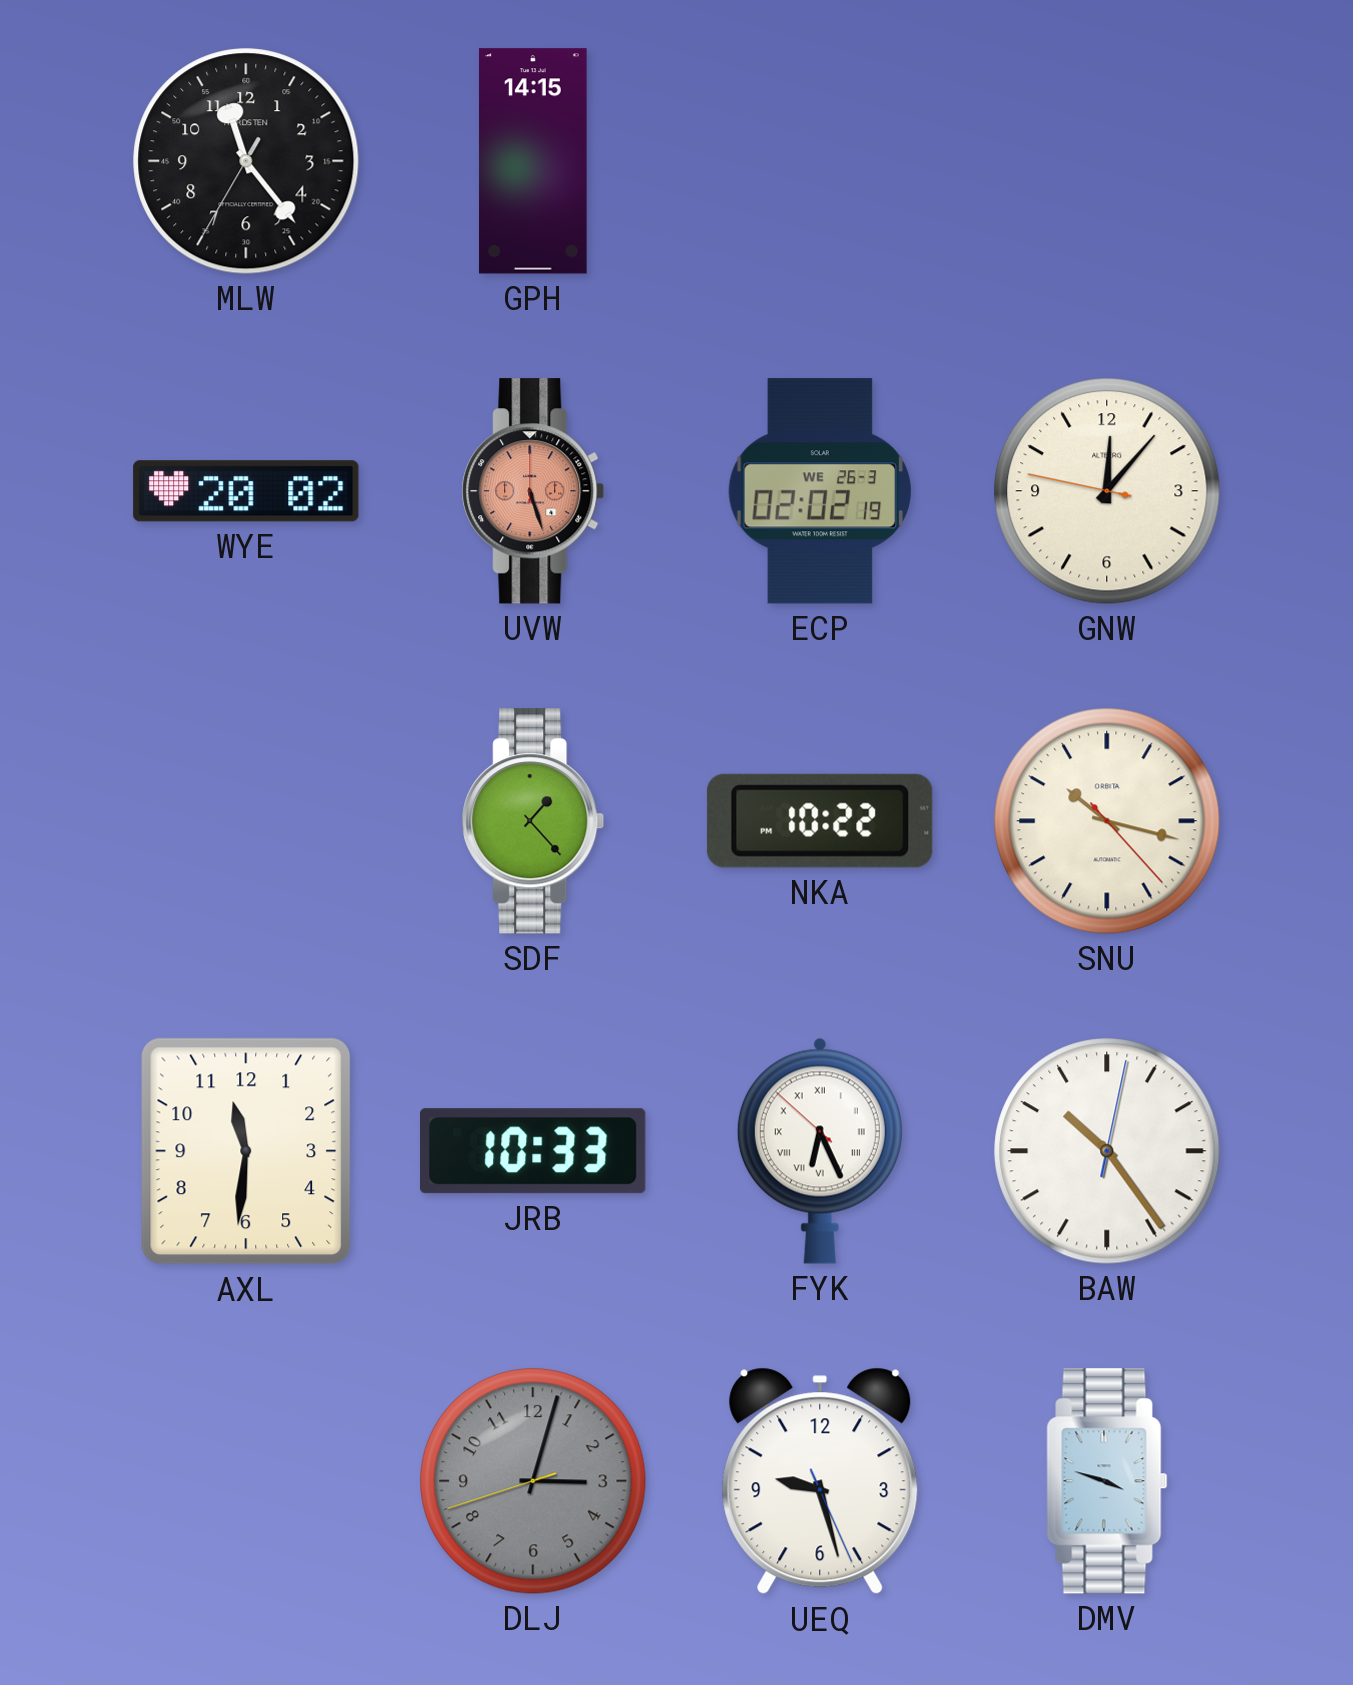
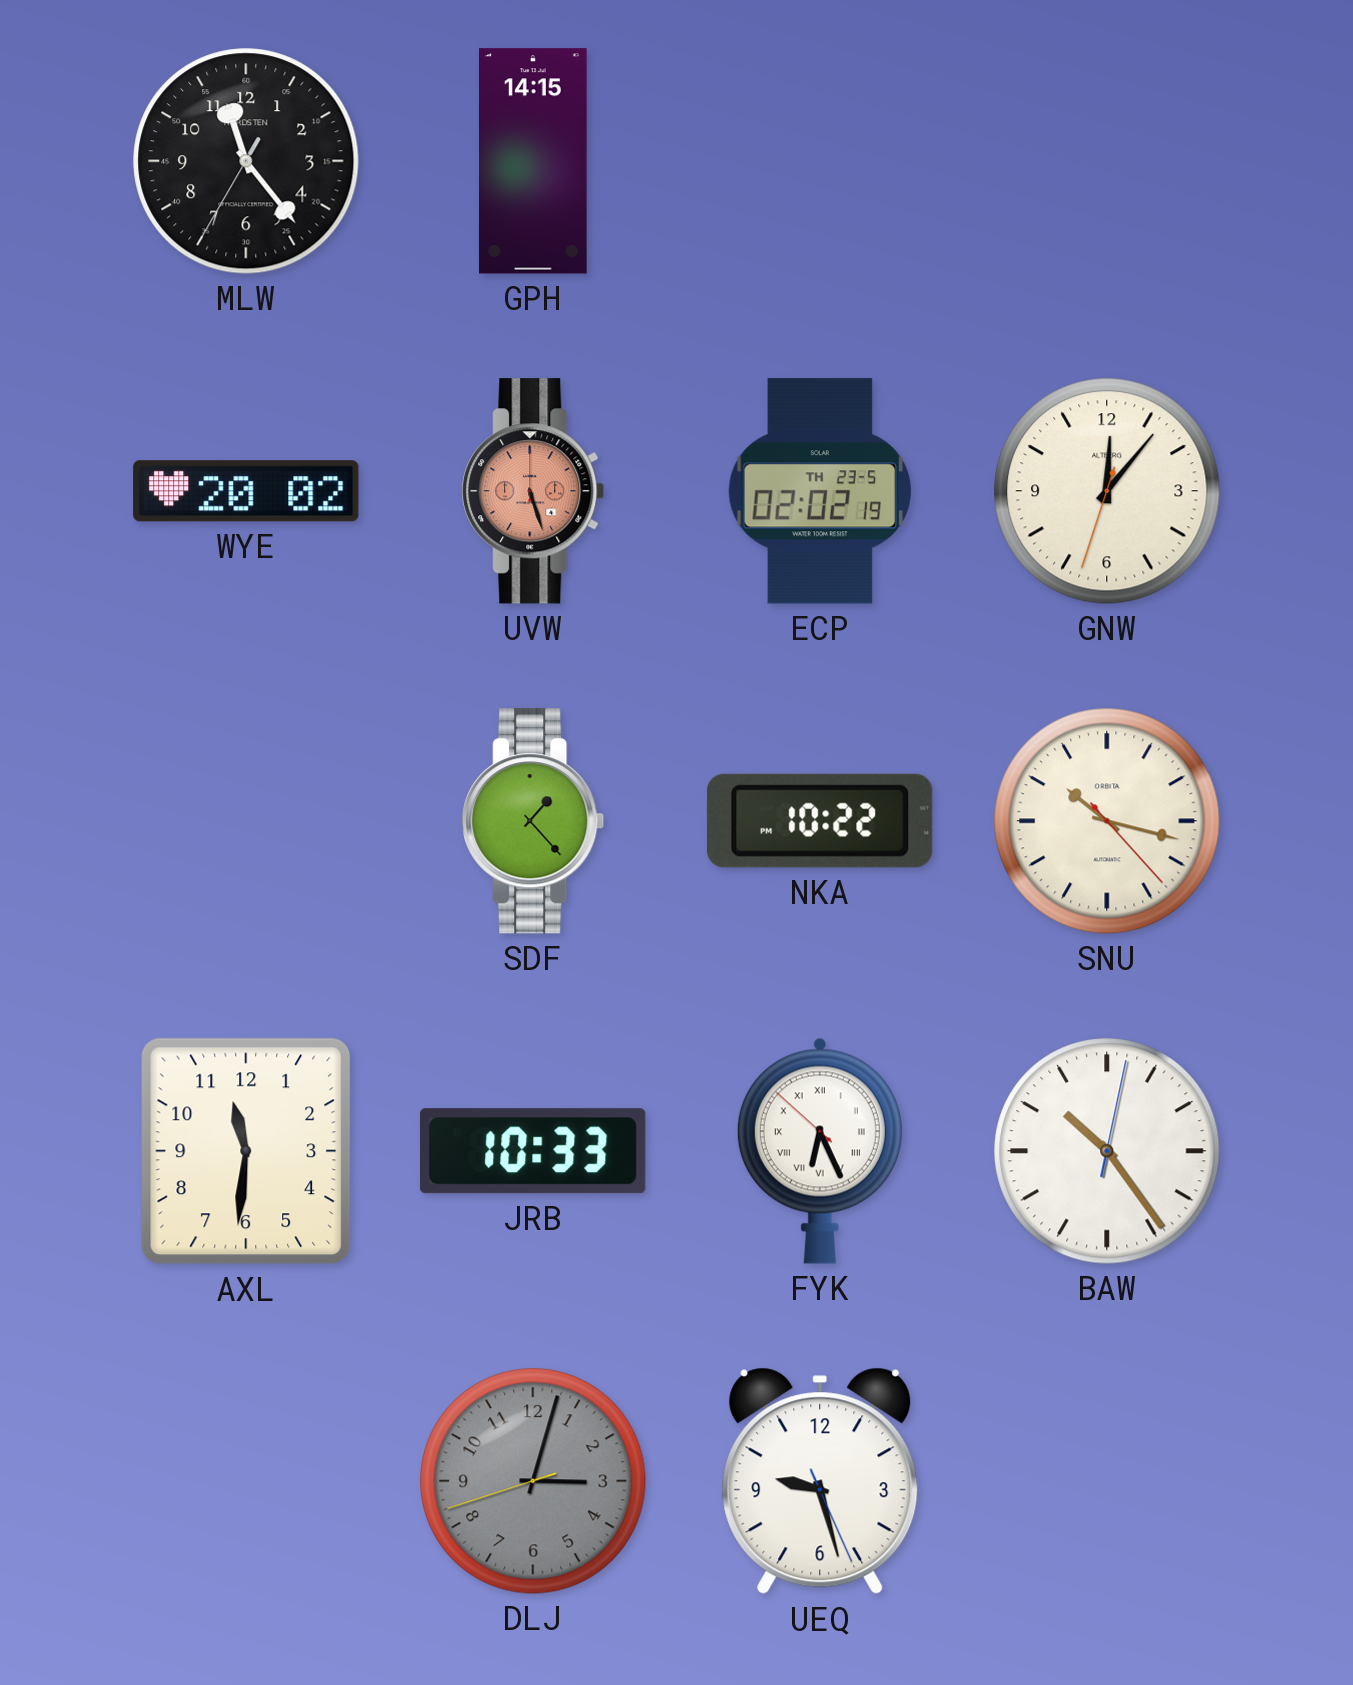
ECP date: WE 26-3 -> TH 23-5 (820, 491)
GNW: 12:06:47 -> 12:06:33 (1107, 491)
DMV: 3:48 -> none (1107, 1481)
